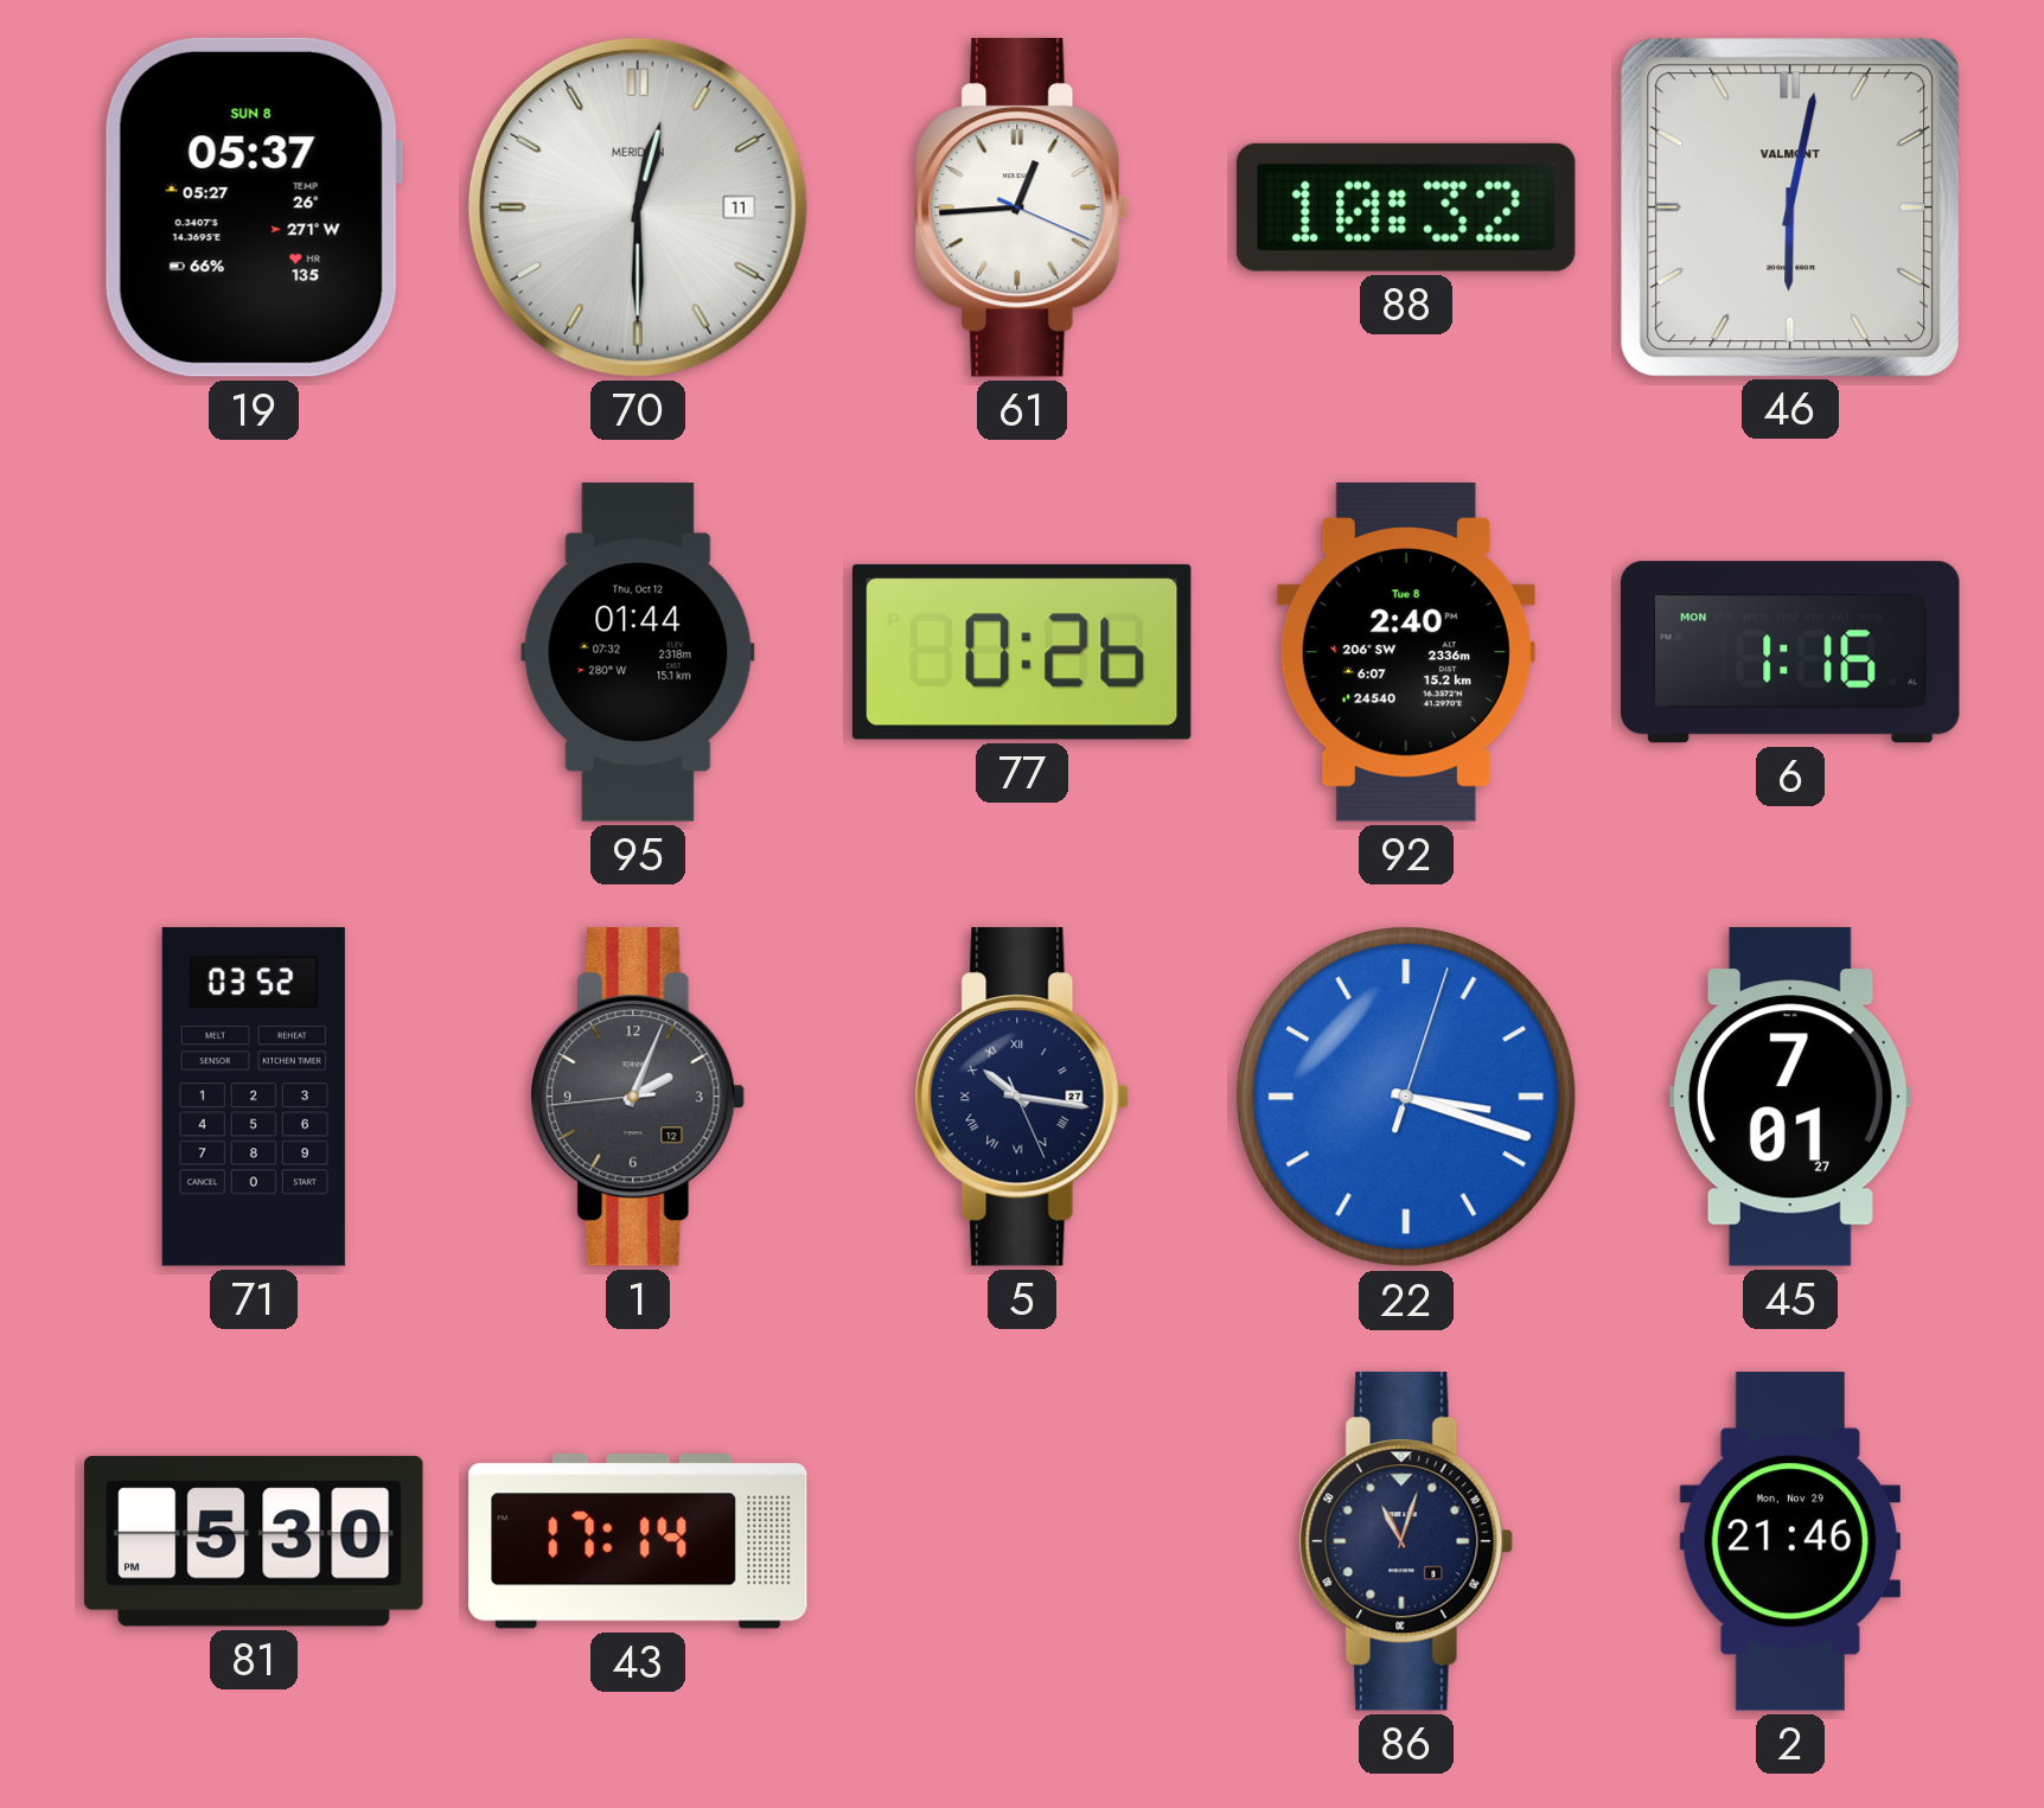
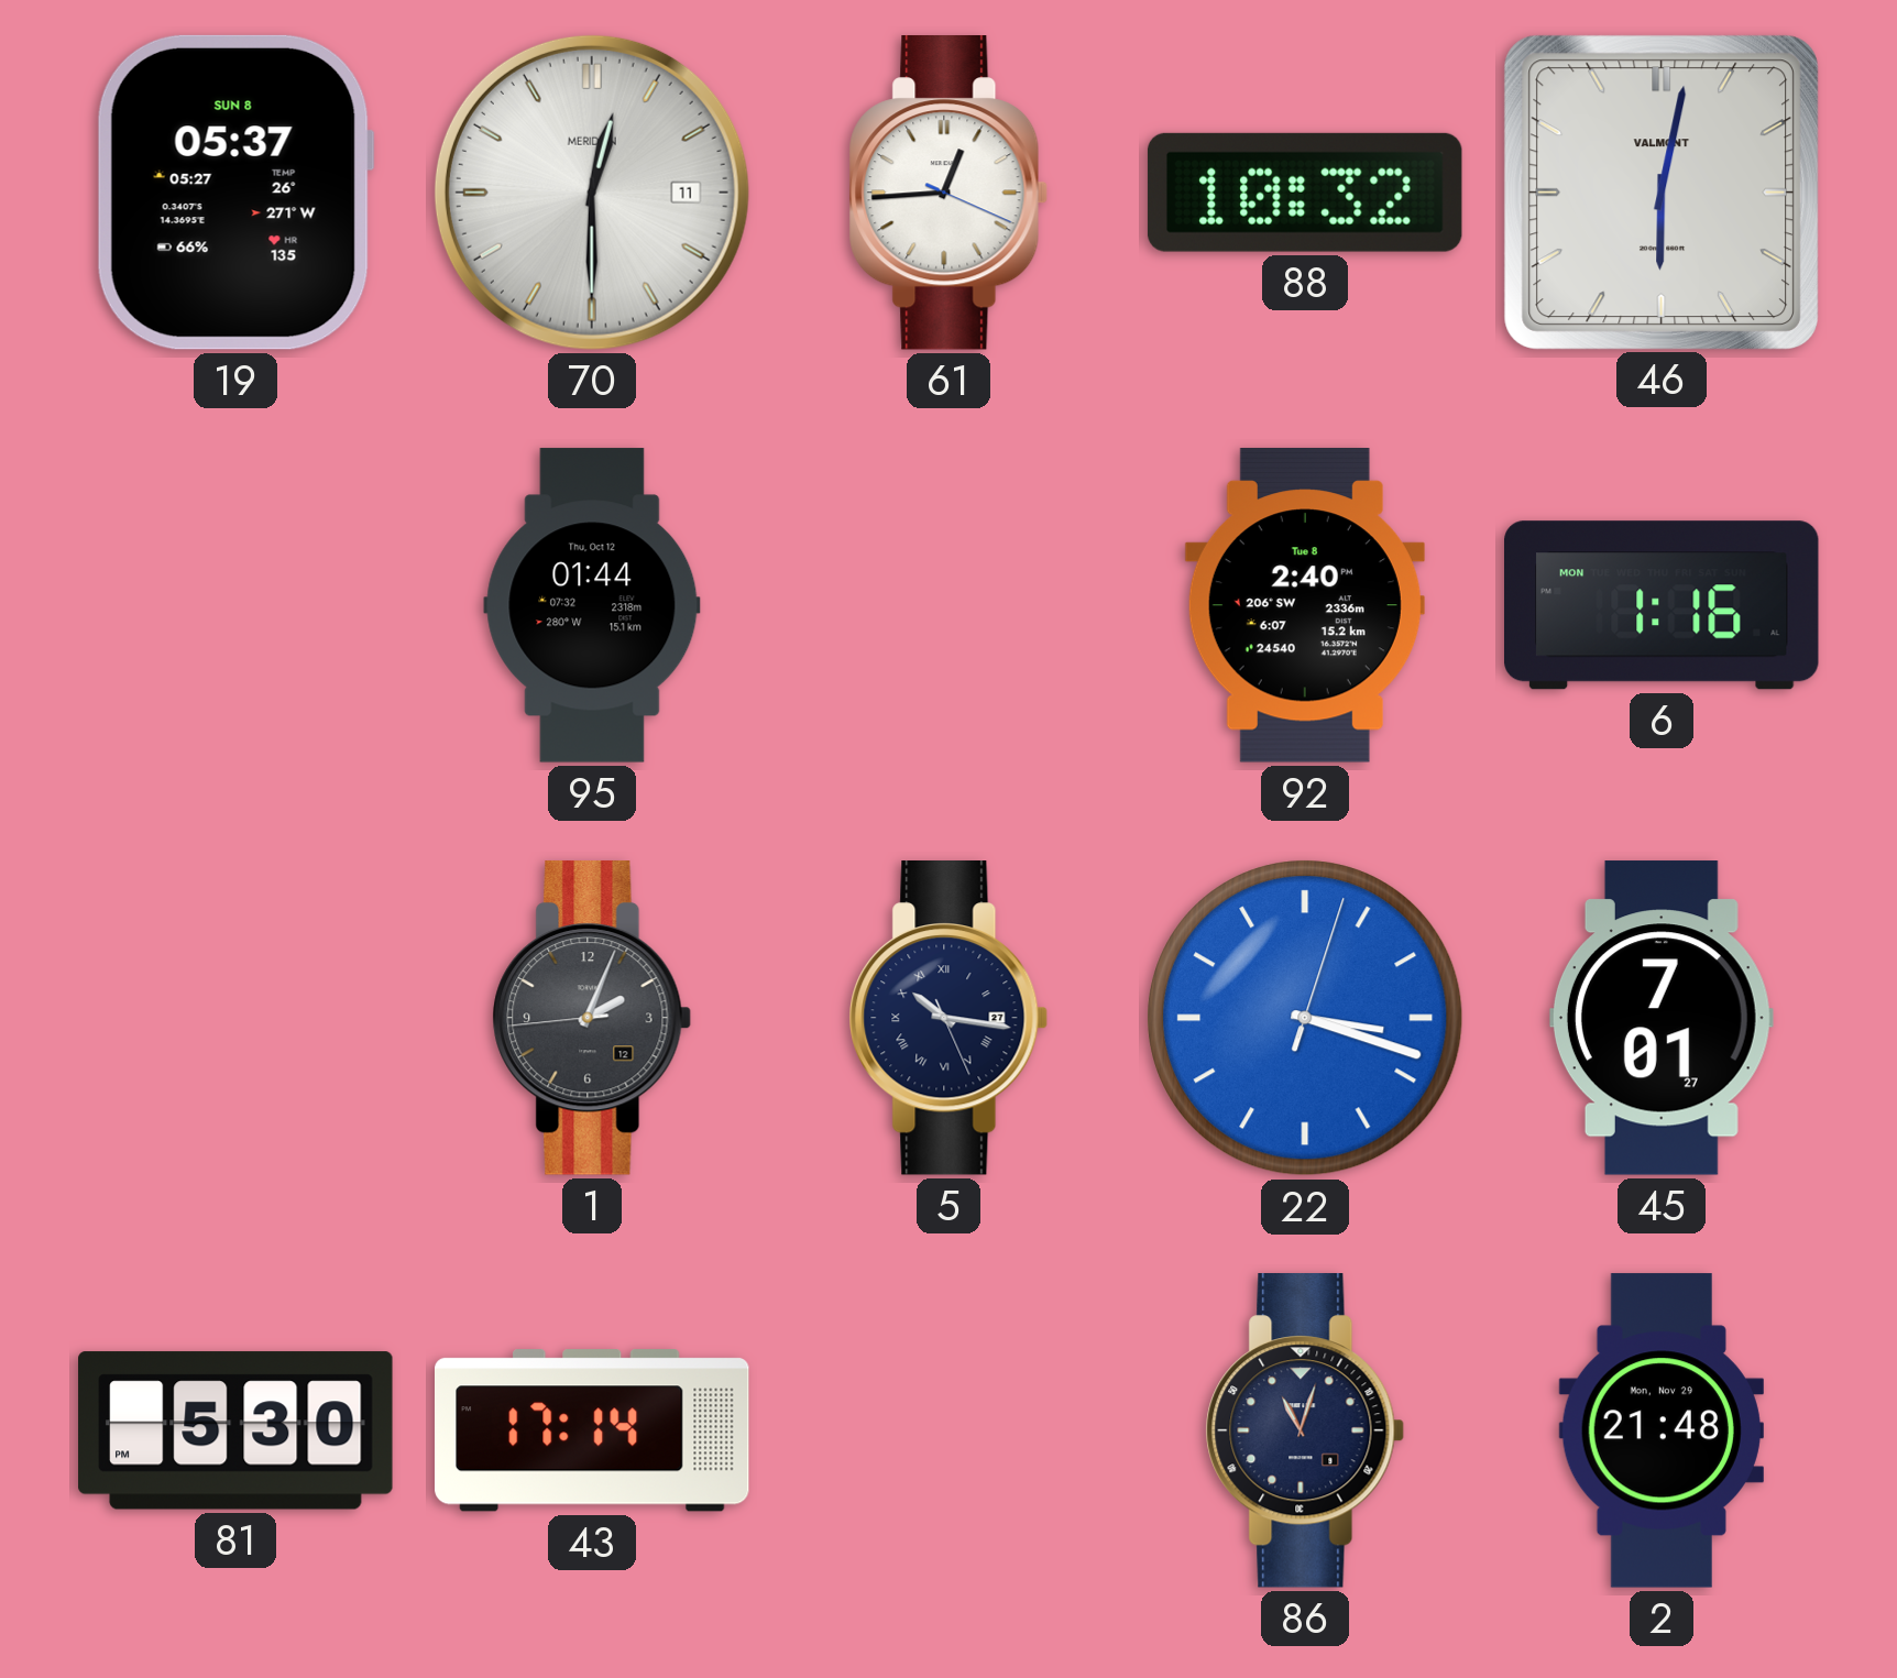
77: 0:26 -> none (1022, 652)
71: 03:52 -> none (254, 1097)
2: 21:46 -> 21:48 (1662, 1430)
